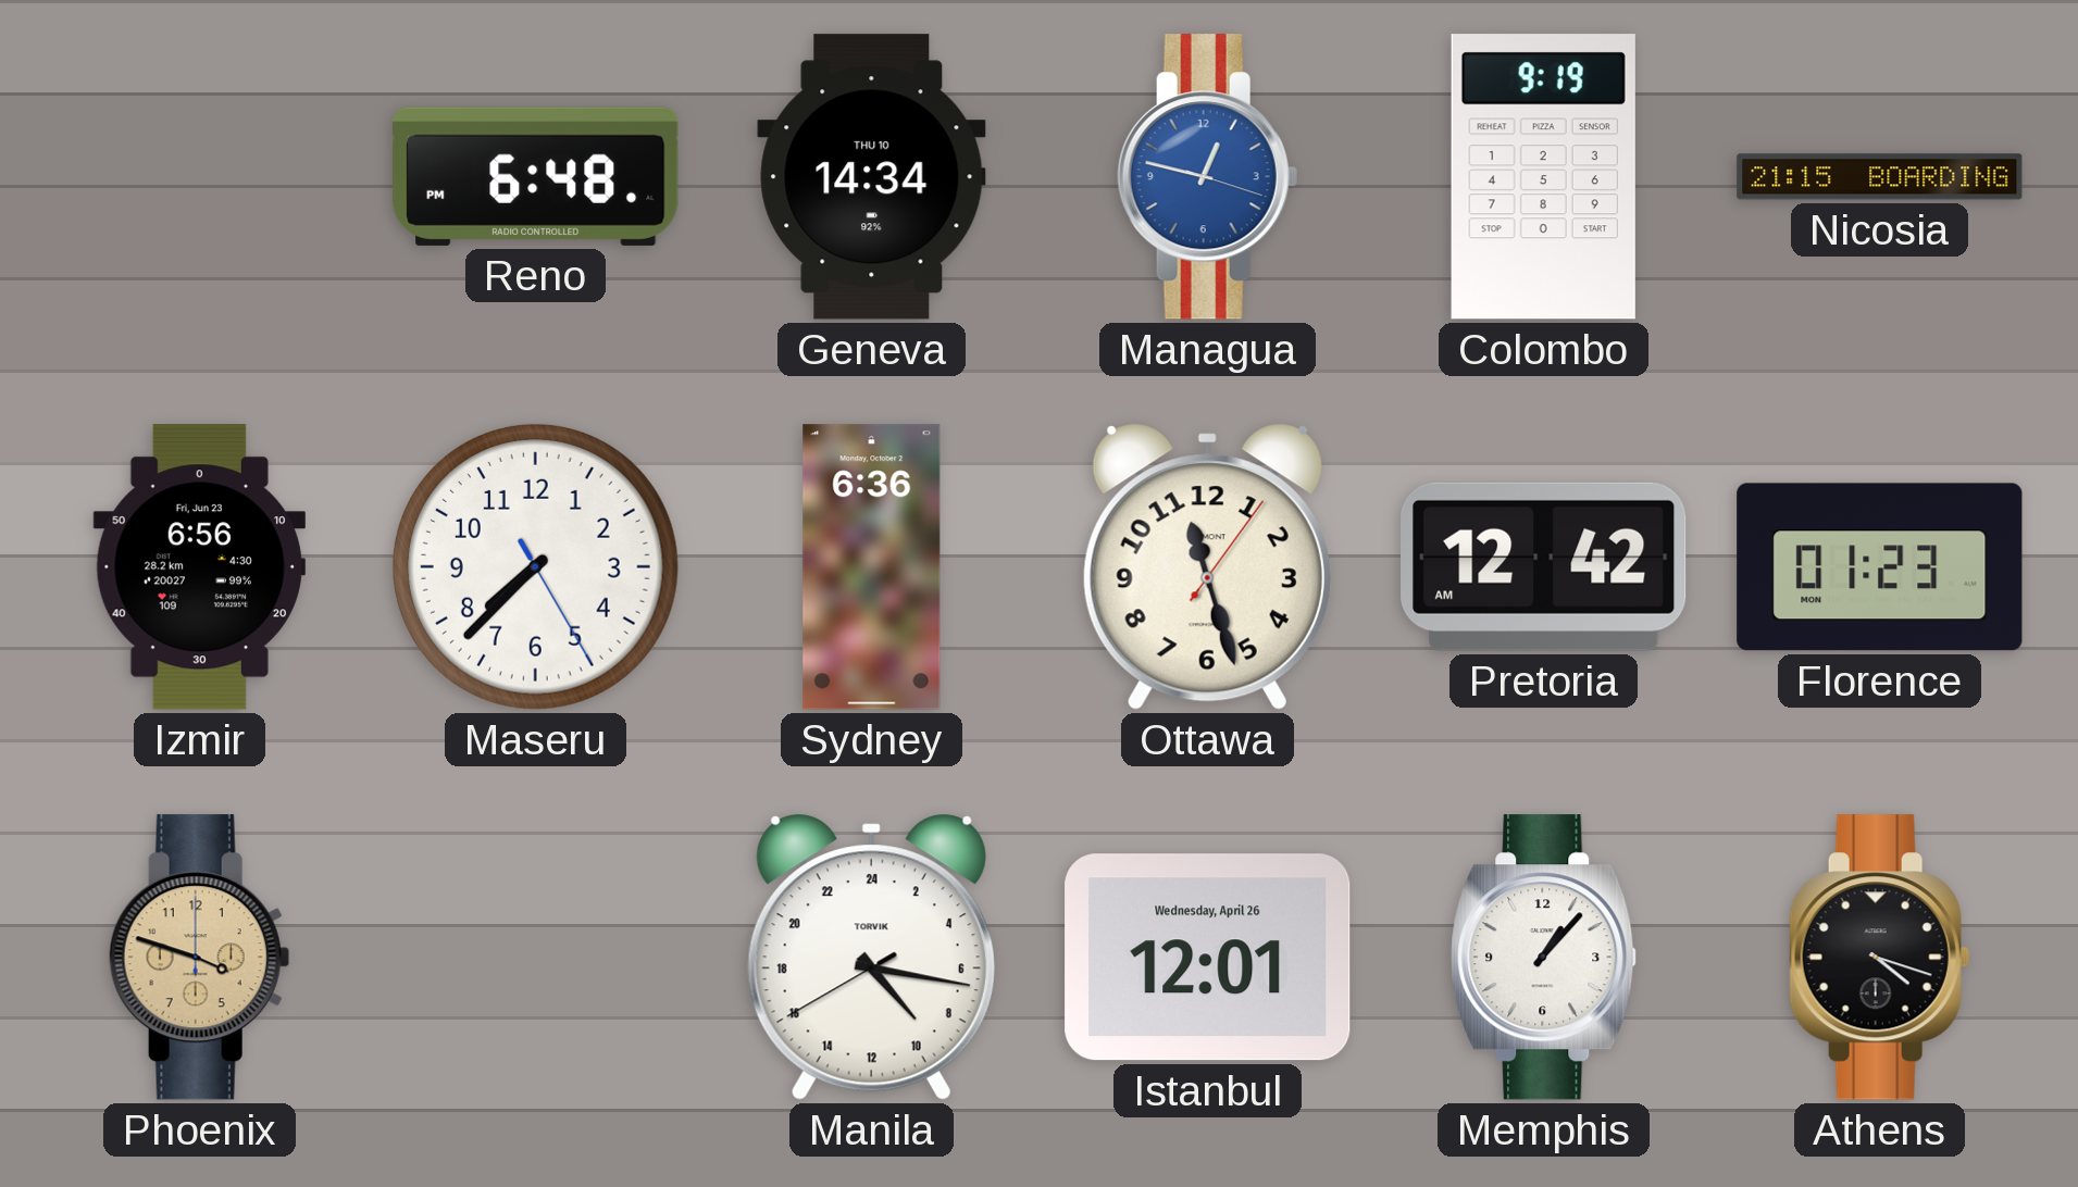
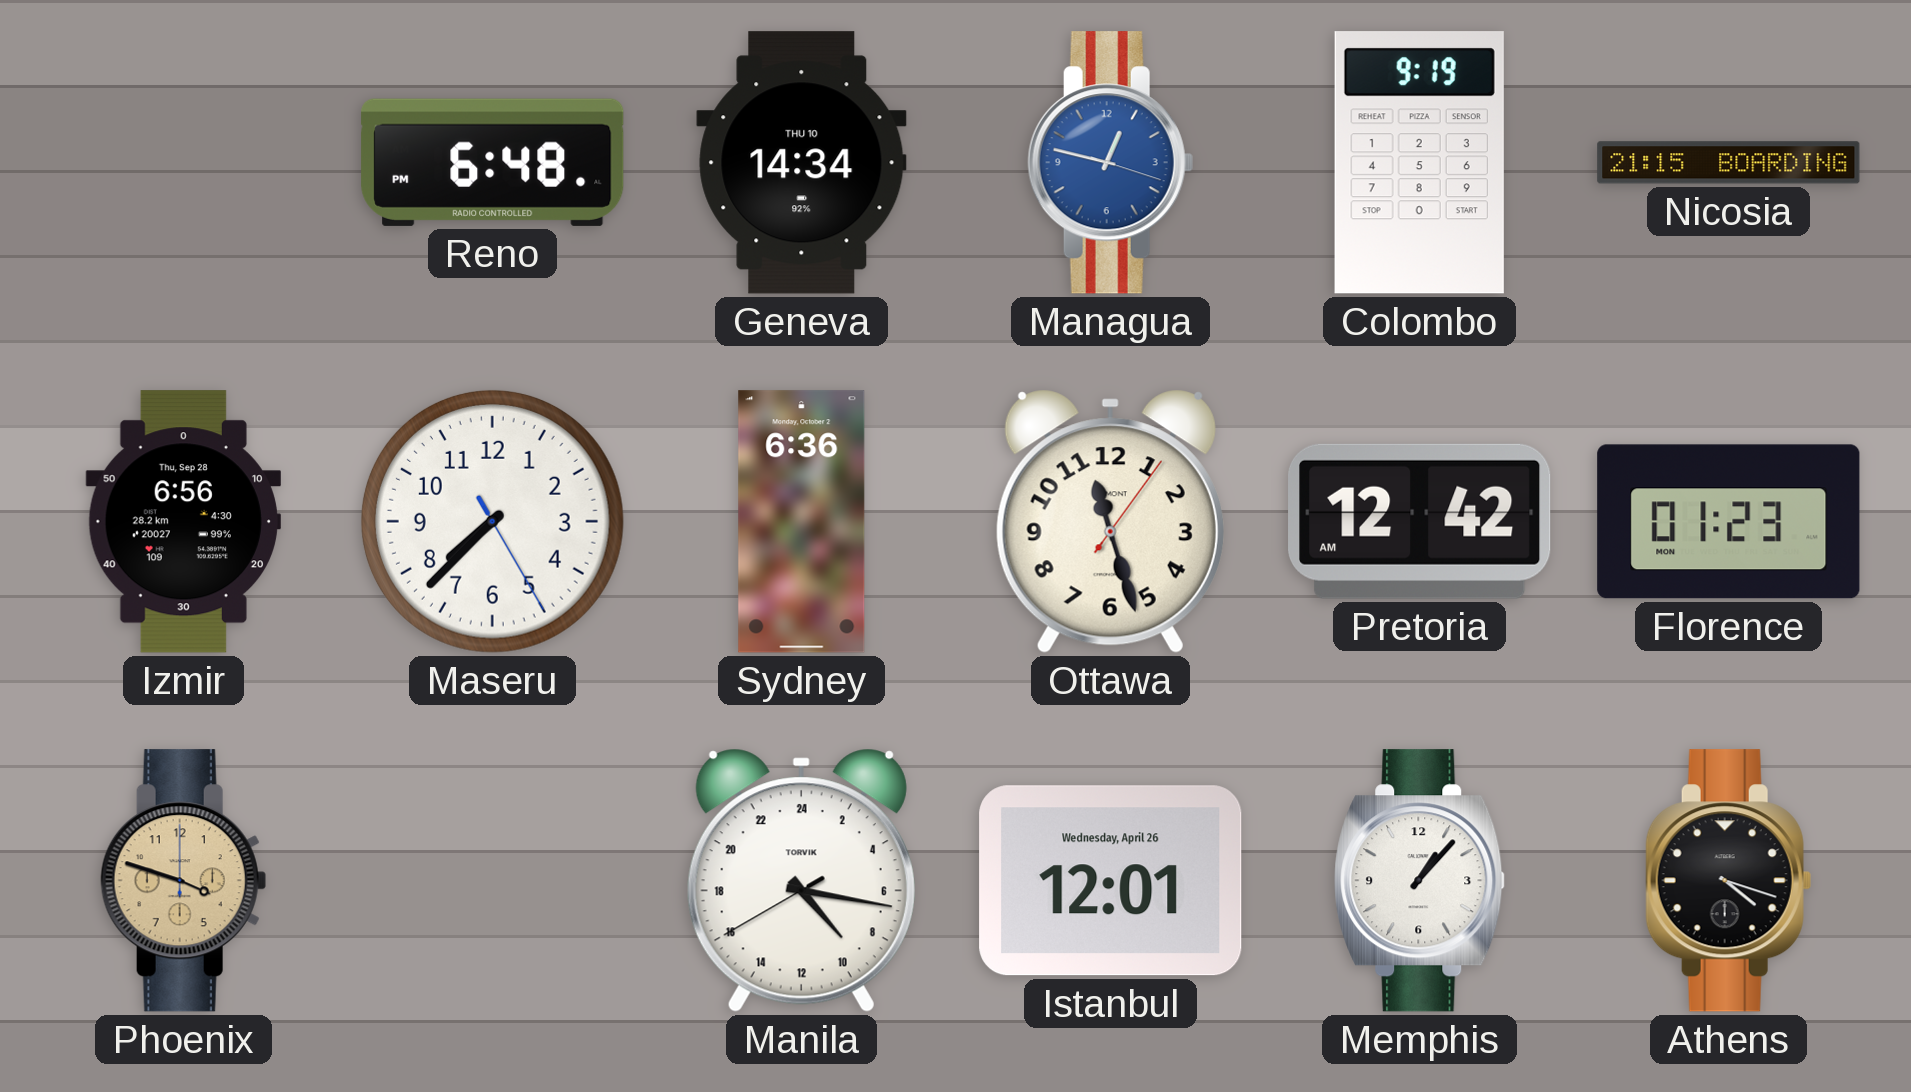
Izmir date: Fri, Jun 23 -> Thu, Sep 28 (183, 522)
